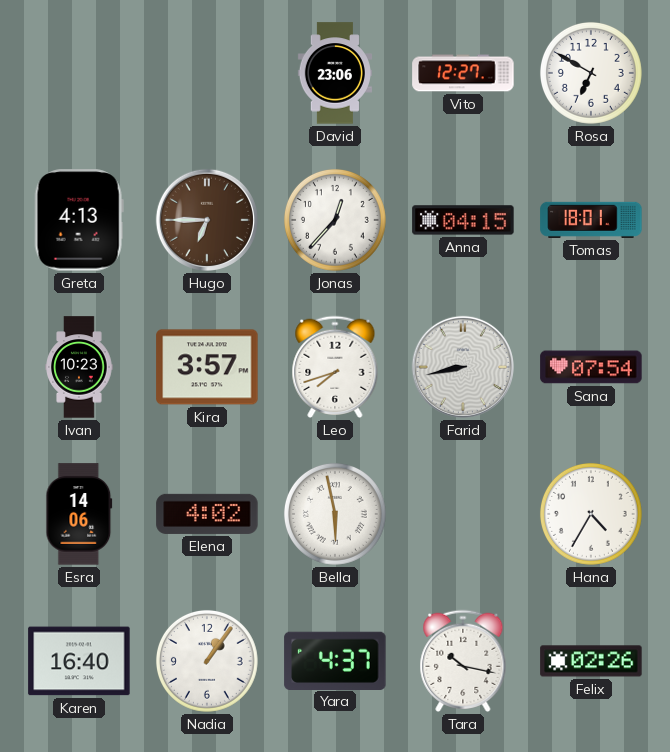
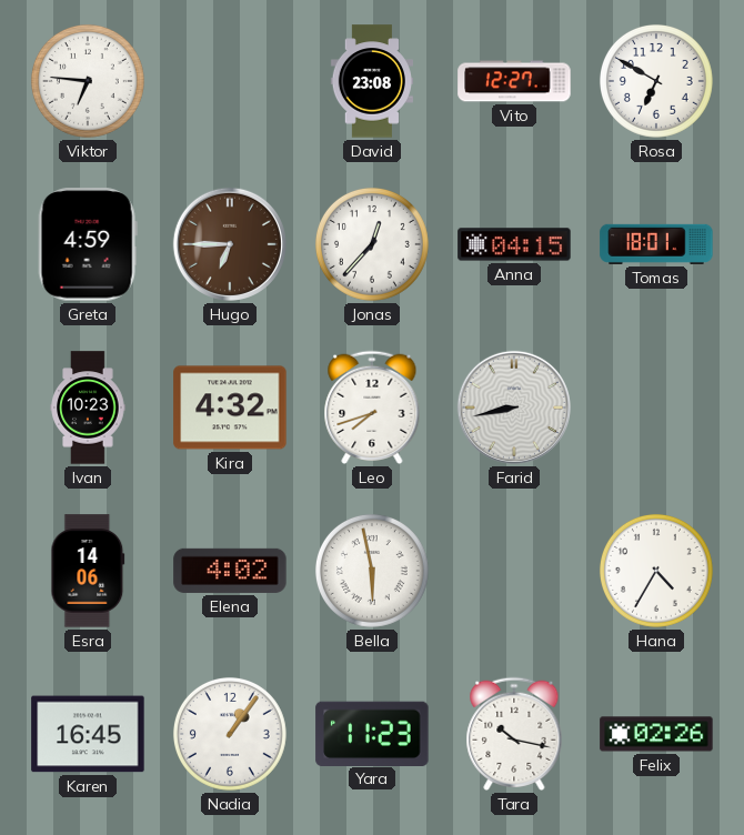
Viktor: none -> 6:46 (88, 81)
David: 23:06 -> 23:08 (372, 81)
Greta: 4:13 -> 4:59 (88, 244)
Kira: 3:57 -> 4:32 (230, 408)
Sana: 07:54 -> none (591, 367)
Karen: 16:40 -> 16:45 (88, 734)
Yara: 4:37 -> 11:23 (372, 733)
